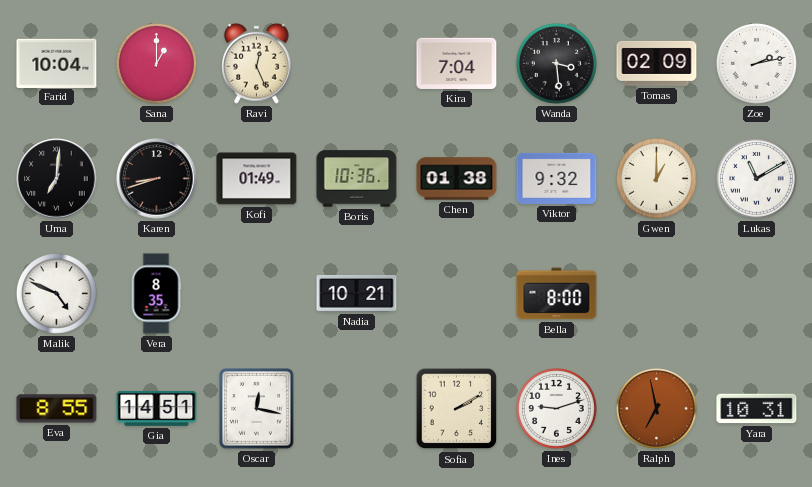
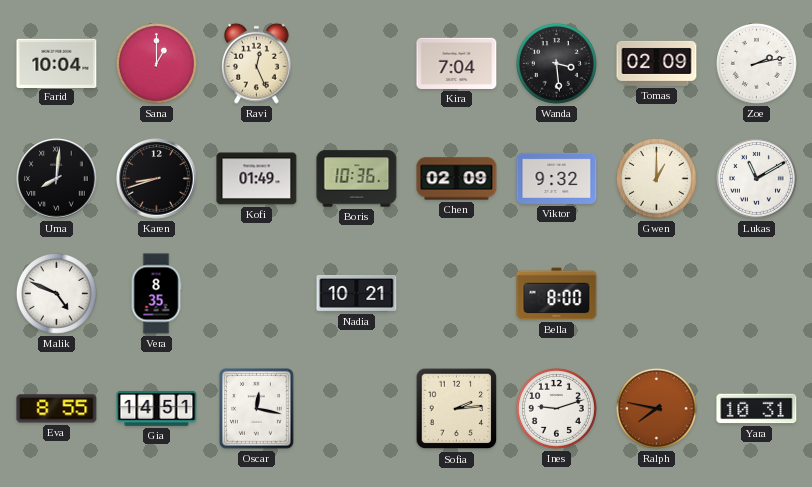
Uma: 7:01 -> 8:01 (57, 179)
Chen: 01:38 -> 02:09 (457, 179)
Sofia: 2:10 -> 2:14 (457, 409)
Ralph: 6:58 -> 7:47 (656, 408)
